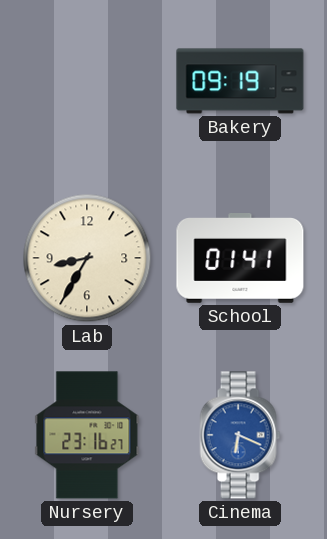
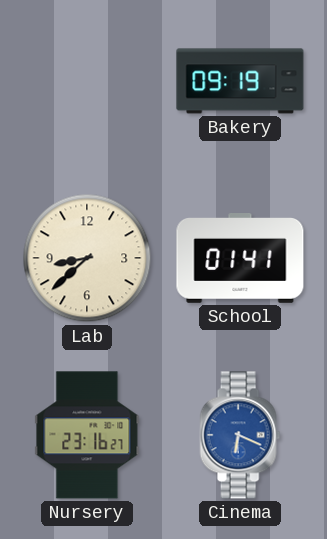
Lab: 8:35 -> 8:38 (87, 258)
